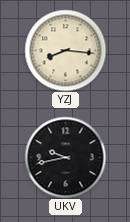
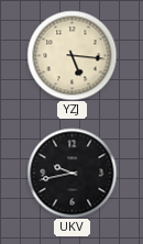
YZJ: 8:16 -> 5:16 (71, 55)
